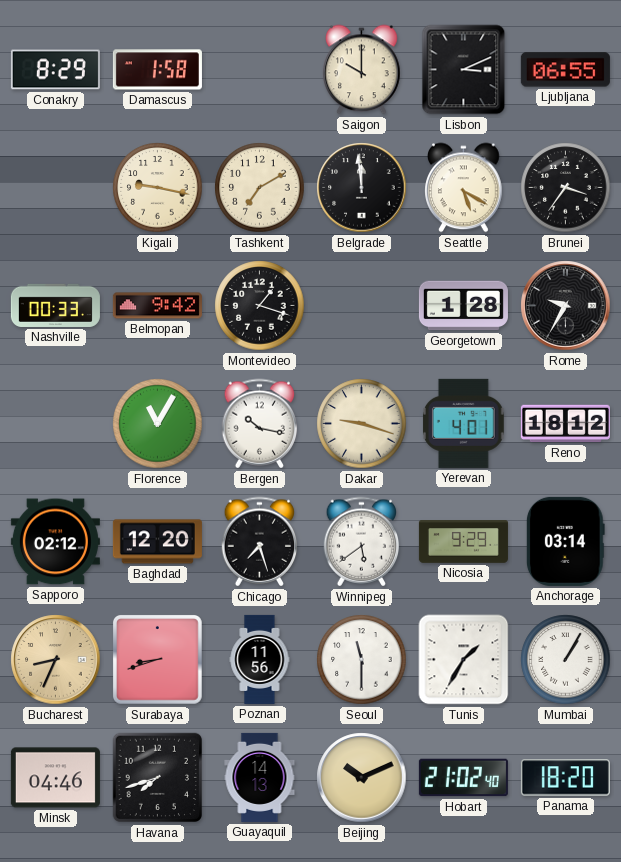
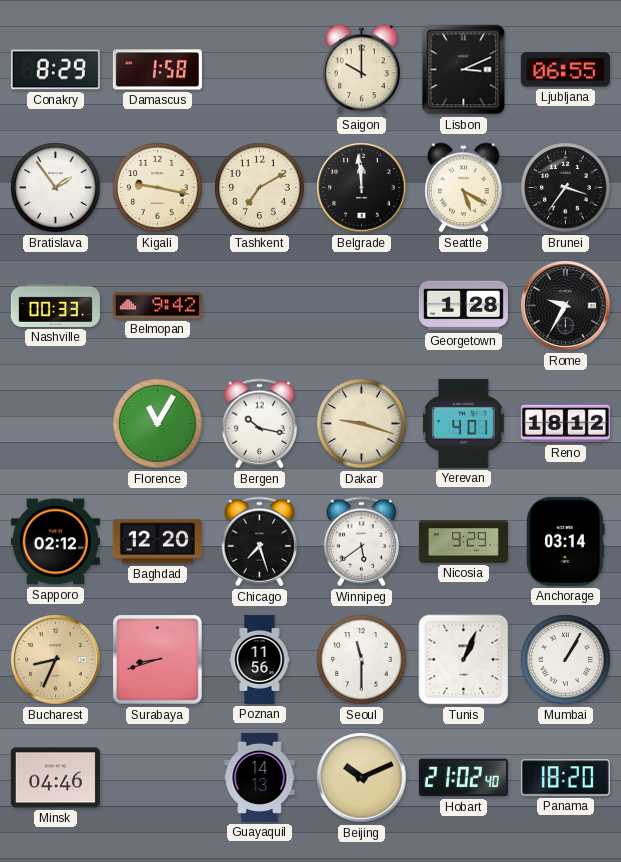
Bratislava: none -> 1:54 (56, 188)
Montevideo: 1:18 -> none (260, 306)
Tunis: 1:35 -> 1:04 (464, 660)
Havana: 7:42 -> none (158, 778)
